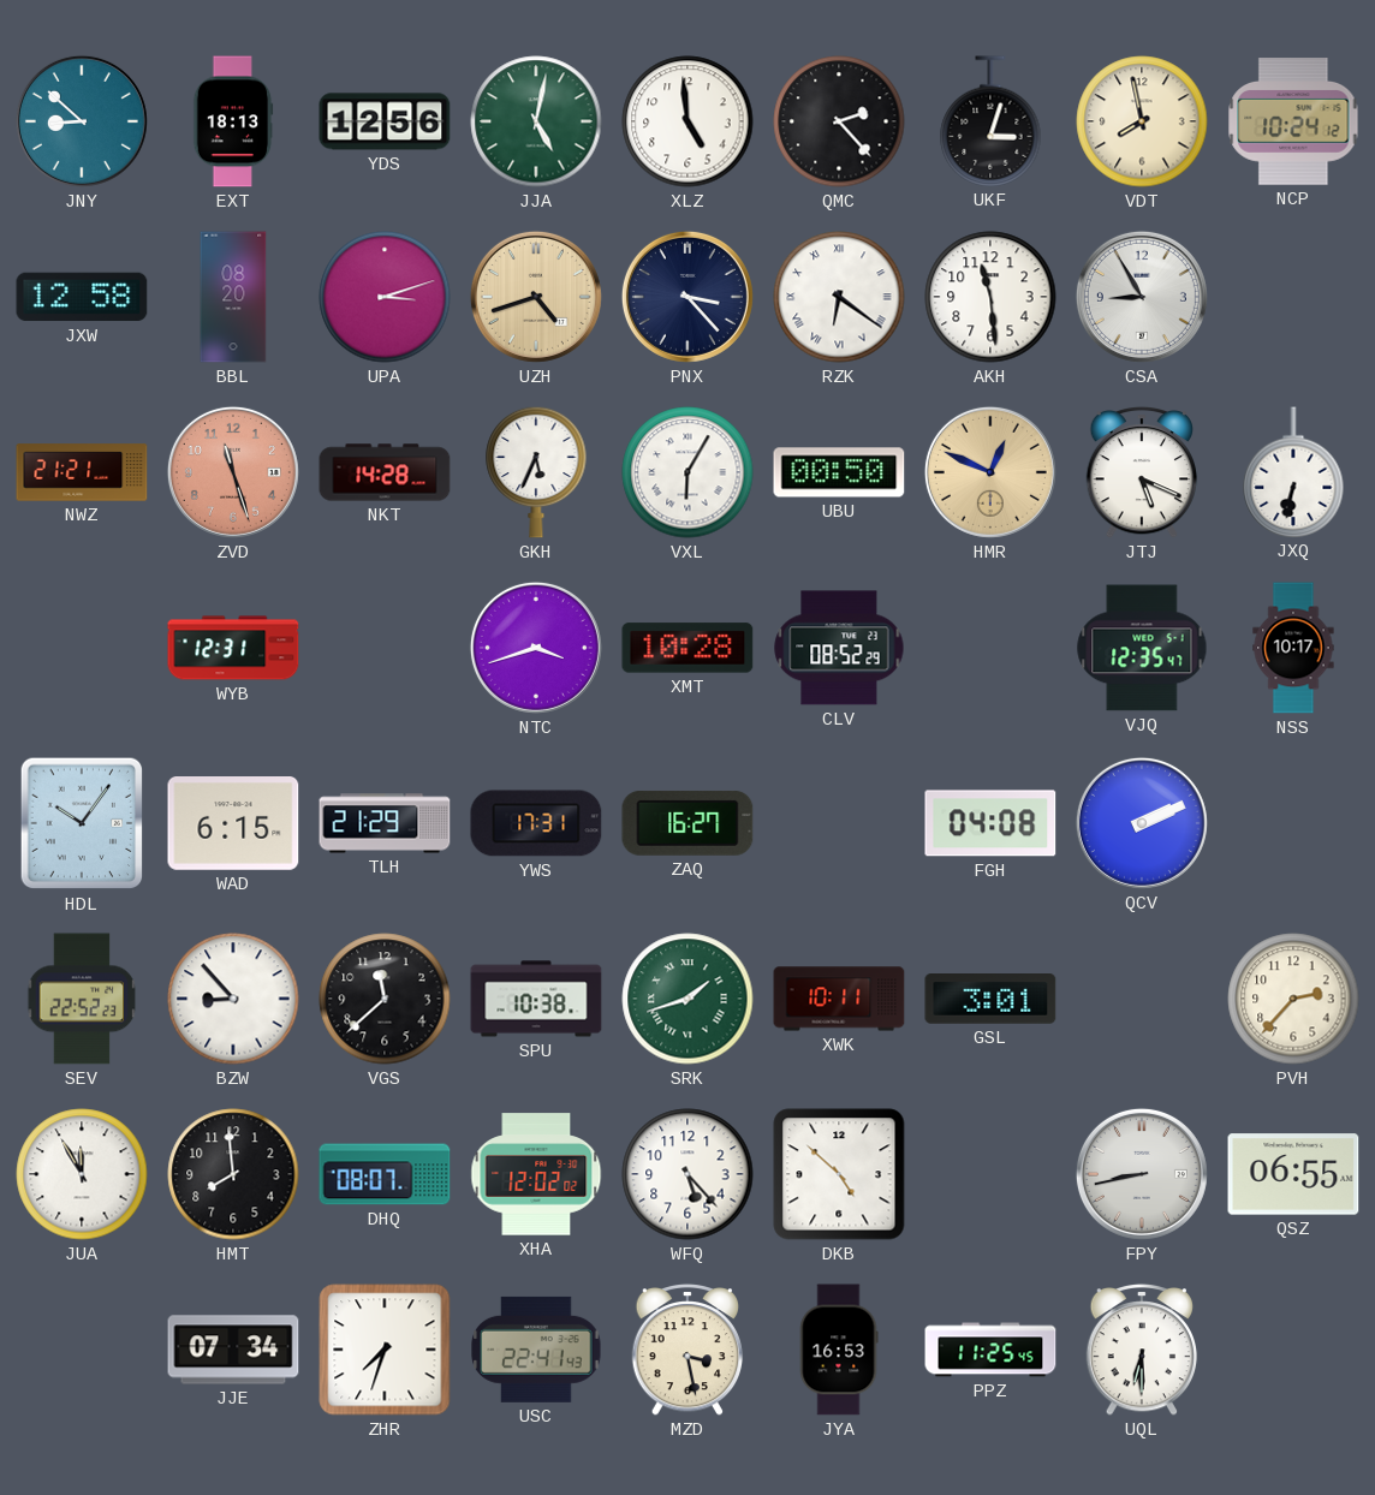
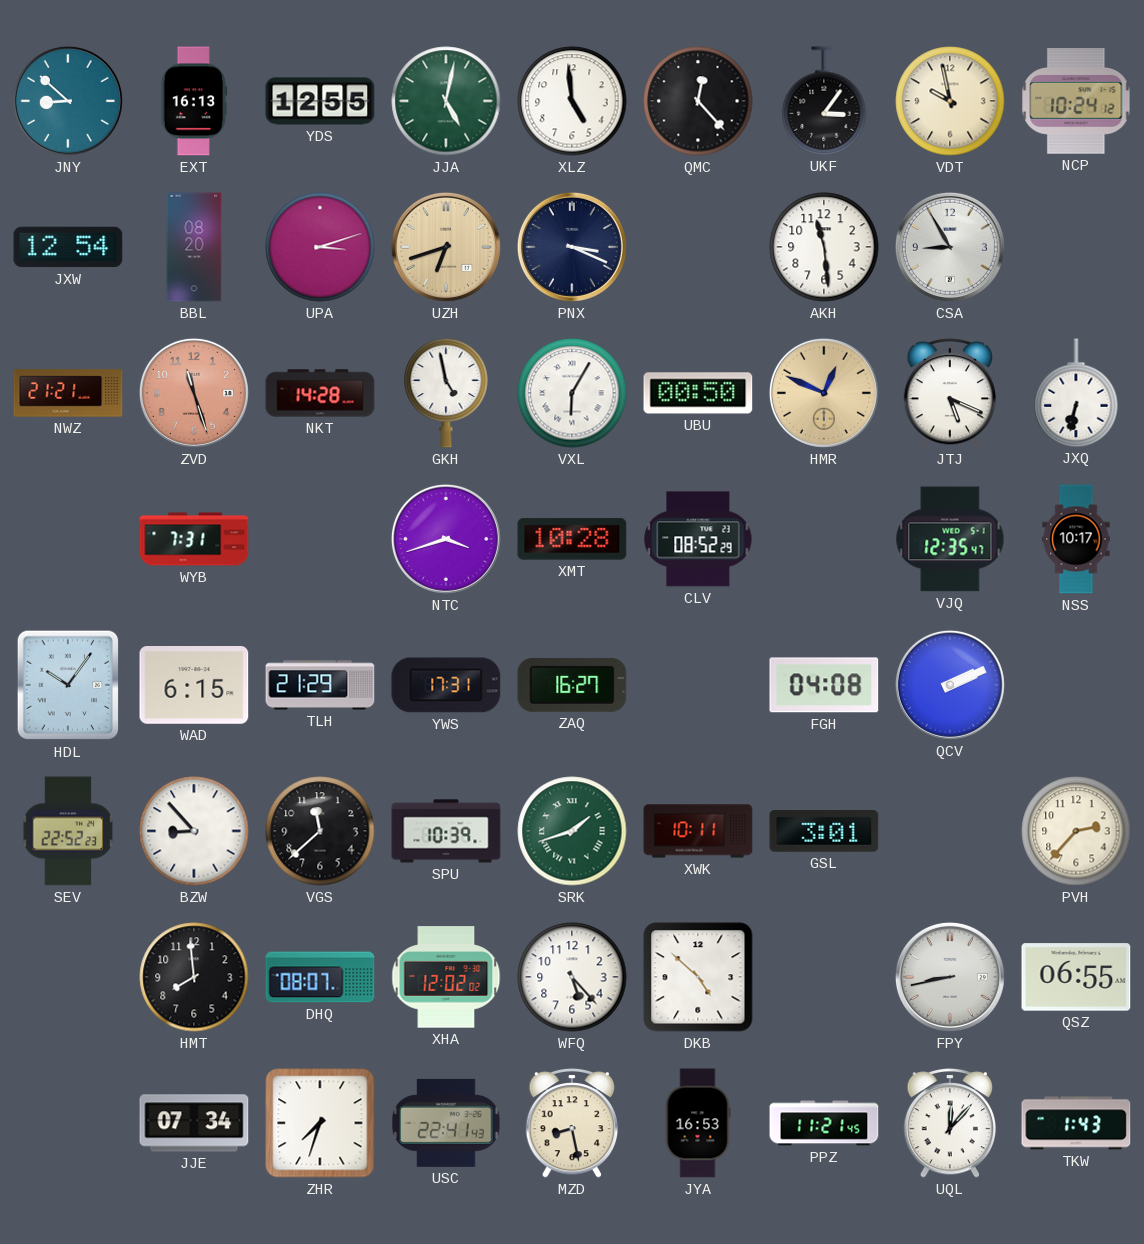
EXT: 18:13 -> 16:13 (194, 101)
YDS: 12:56 -> 12:55 (320, 101)
QMC: 2:23 -> 12:23 (698, 101)
UKF: 3:03 -> 3:06 (824, 101)
VDT: 7:58 -> 9:58 (950, 101)
JXW: 12:58 -> 12:54 (68, 247)
UZH: 4:42 -> 6:42 (446, 247)
PNX: 3:23 -> 3:19 (572, 247)
RZK: 6:21 -> none (839, 297)
GKH: 5:34 -> 4:58 (446, 393)
WYB: 12:31 -> 7:31 (194, 539)
SPU: 10:38 -> 10:39 (446, 831)
JUA: 11:55 -> none (82, 1174)
MZD: 3:28 -> 8:28 (572, 1123)
PPZ: 11:25 -> 11:21 (824, 1123)
UQL: 6:30 -> 12:07 (950, 1123)
TKW: none -> 1:43 (1076, 1123)
